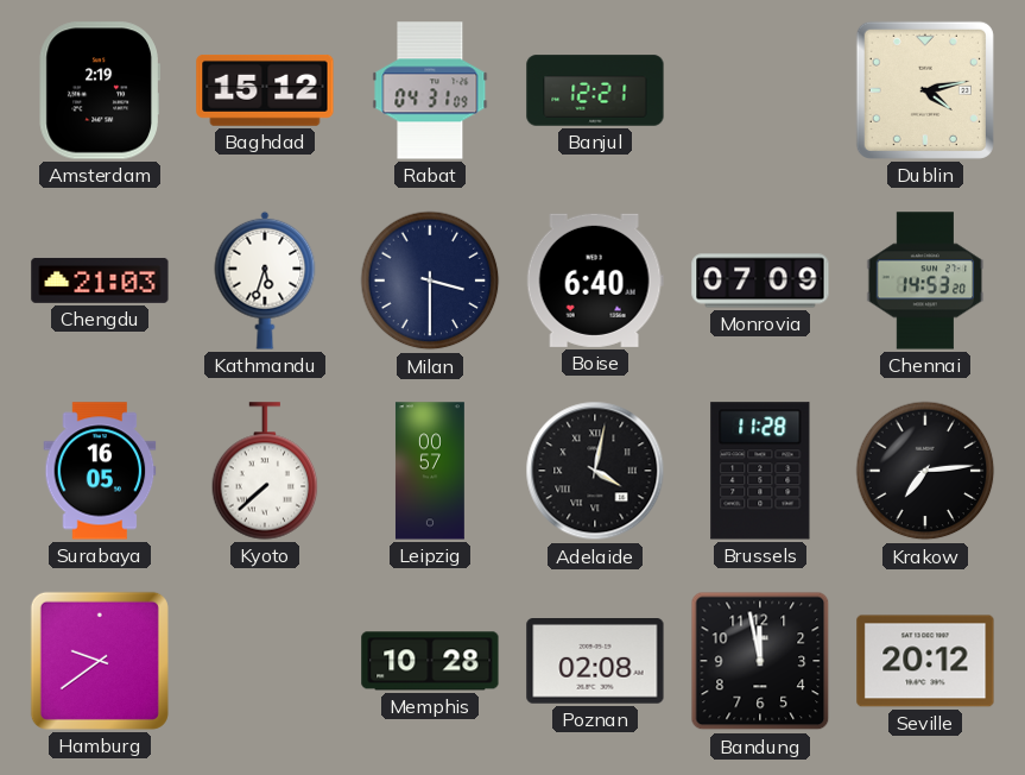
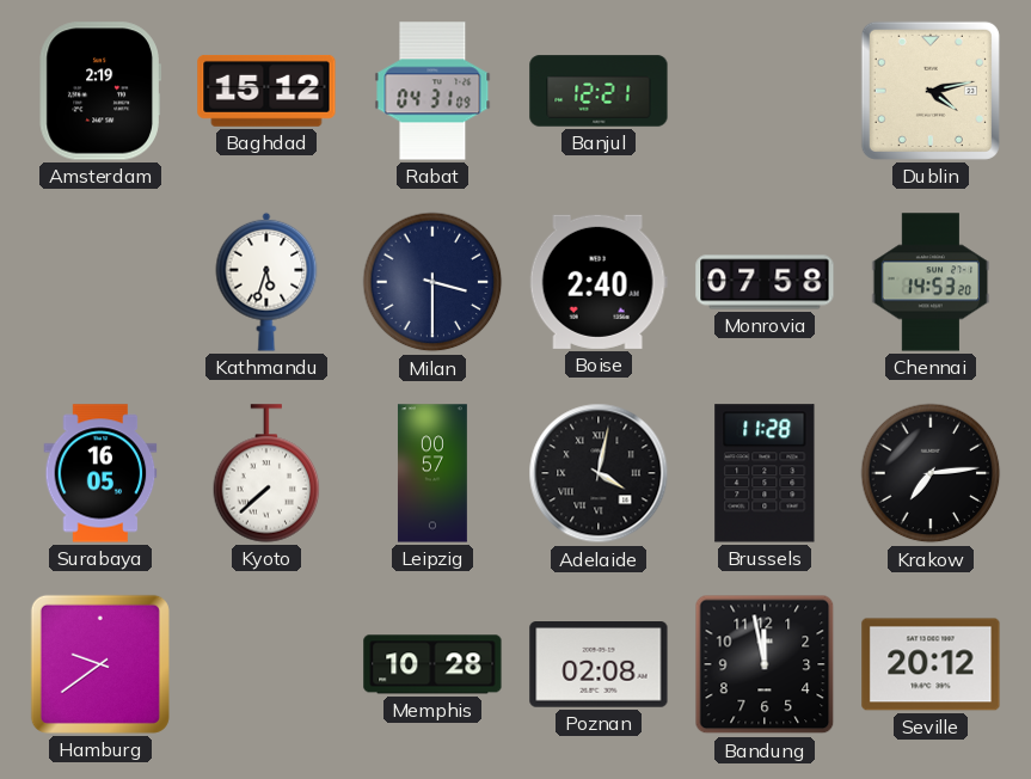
Chengdu: 21:03 -> none (100, 281)
Boise: 6:40 -> 2:40 (599, 282)
Monrovia: 07:09 -> 07:58 (765, 282)
